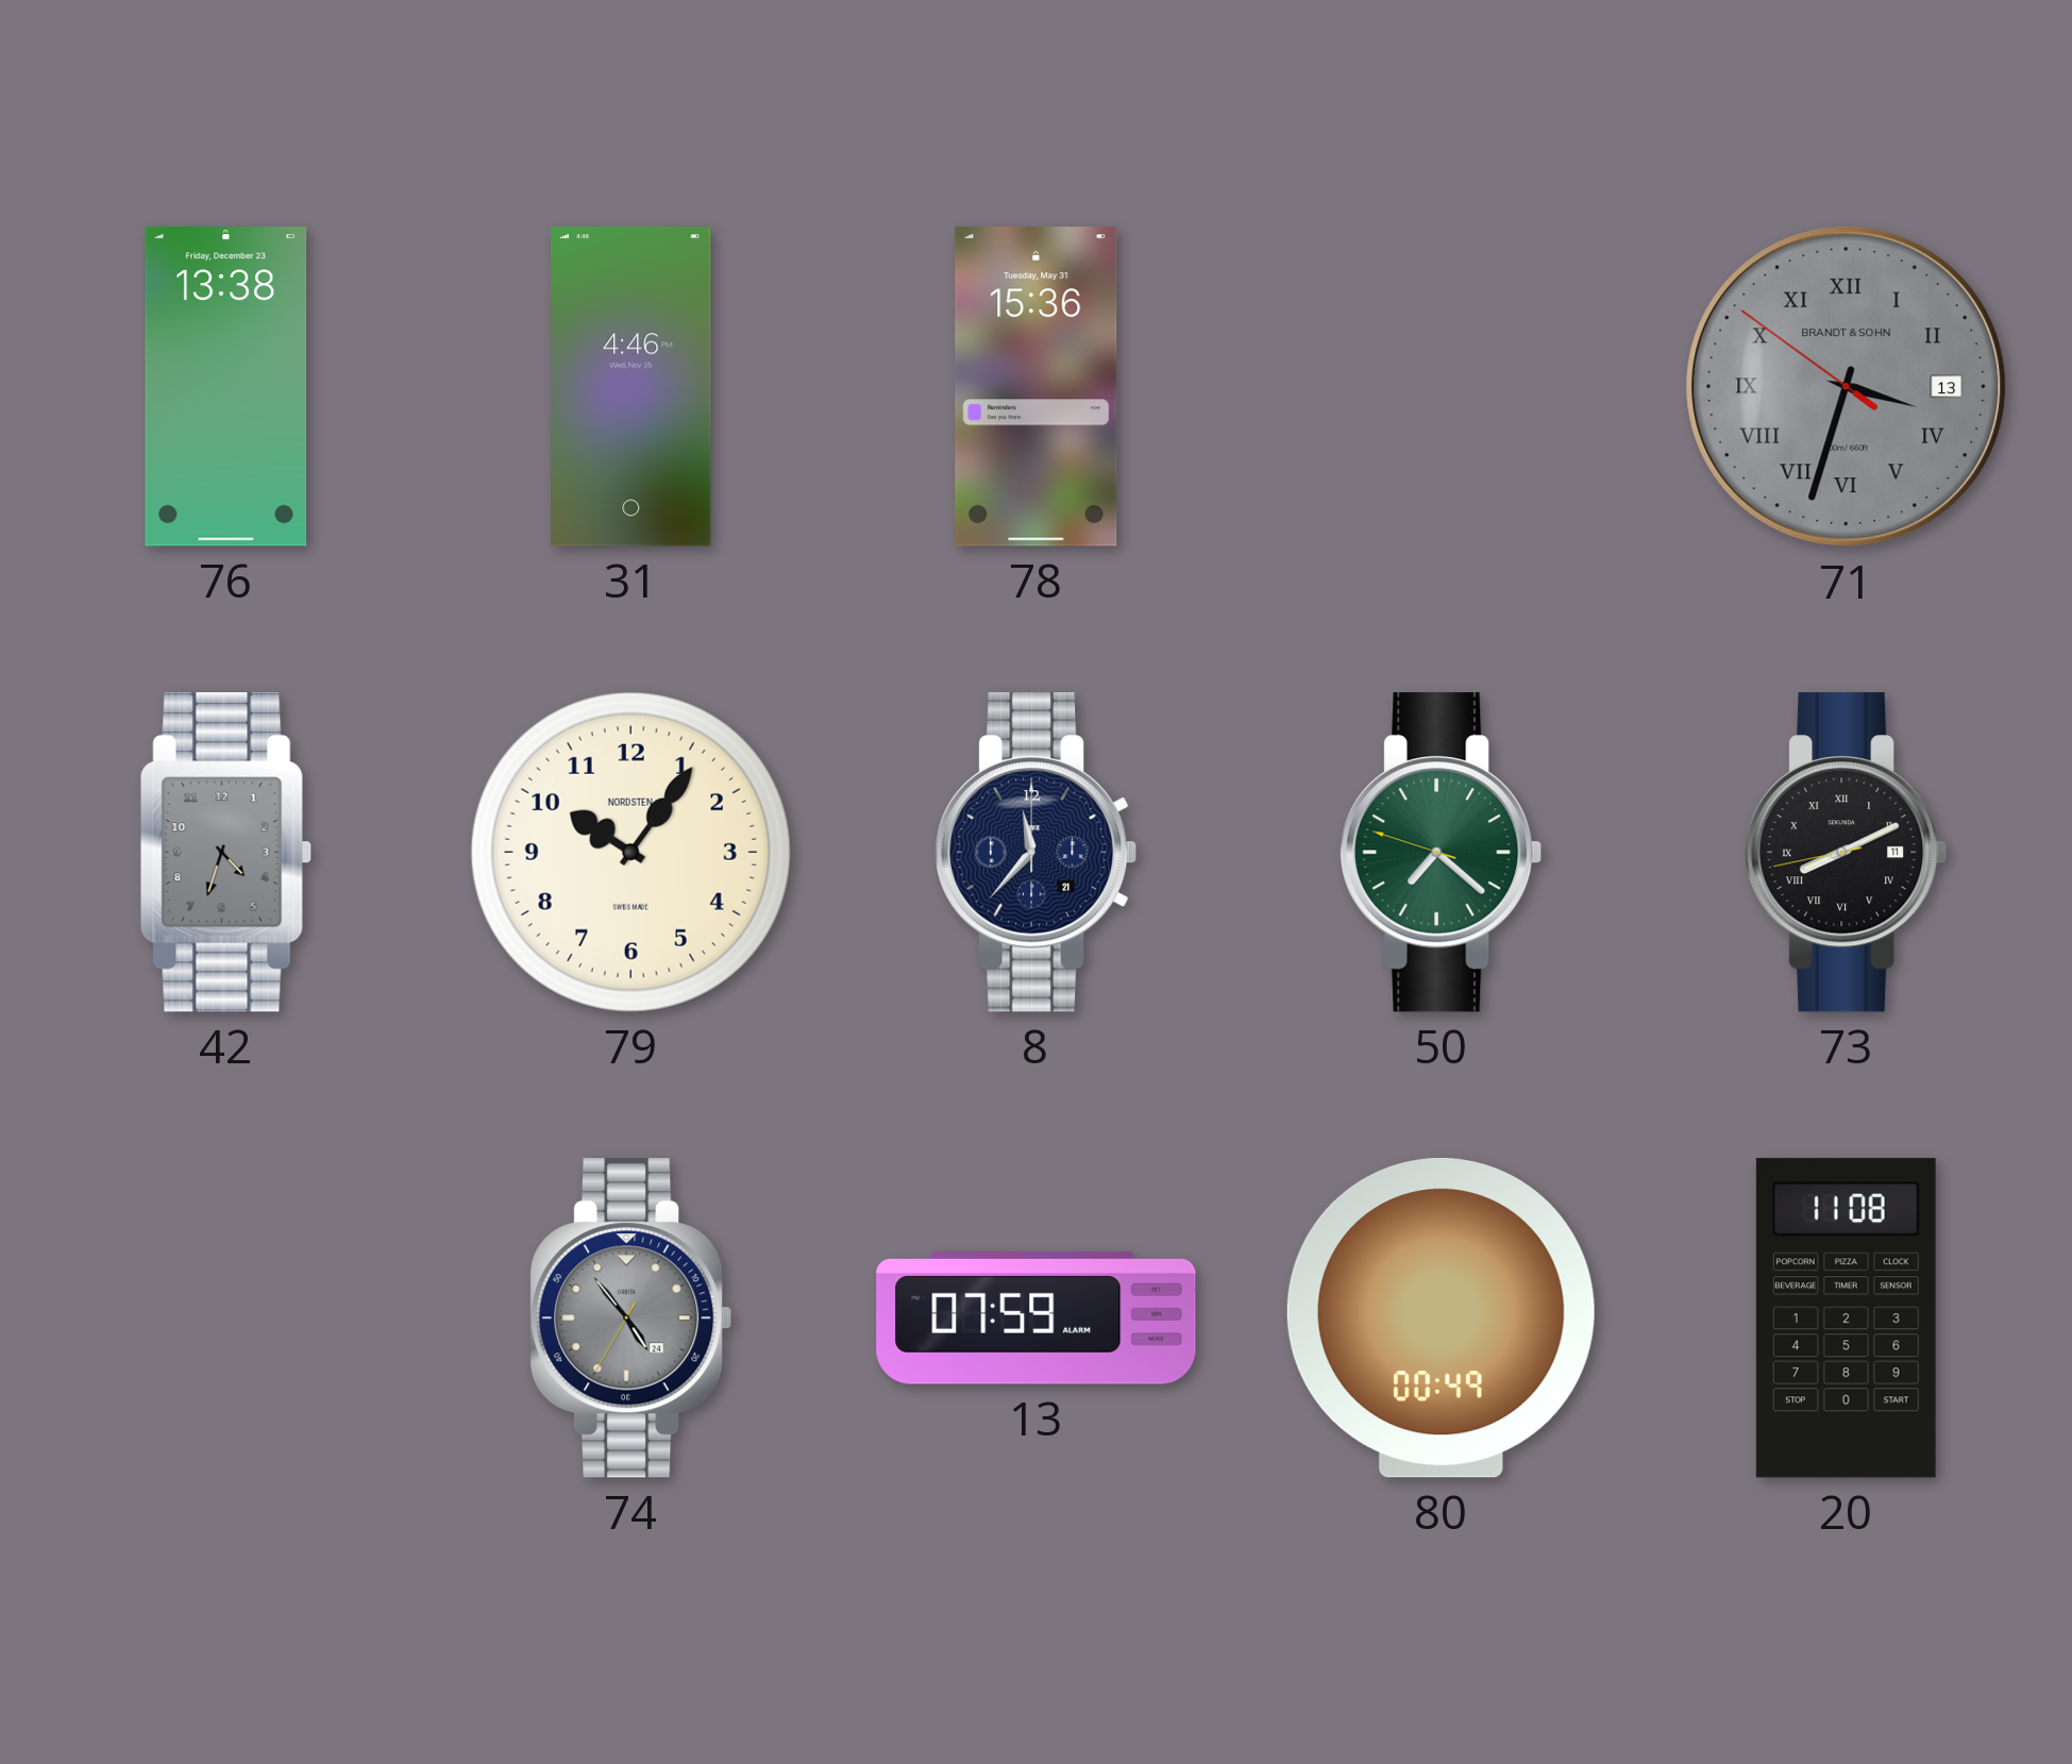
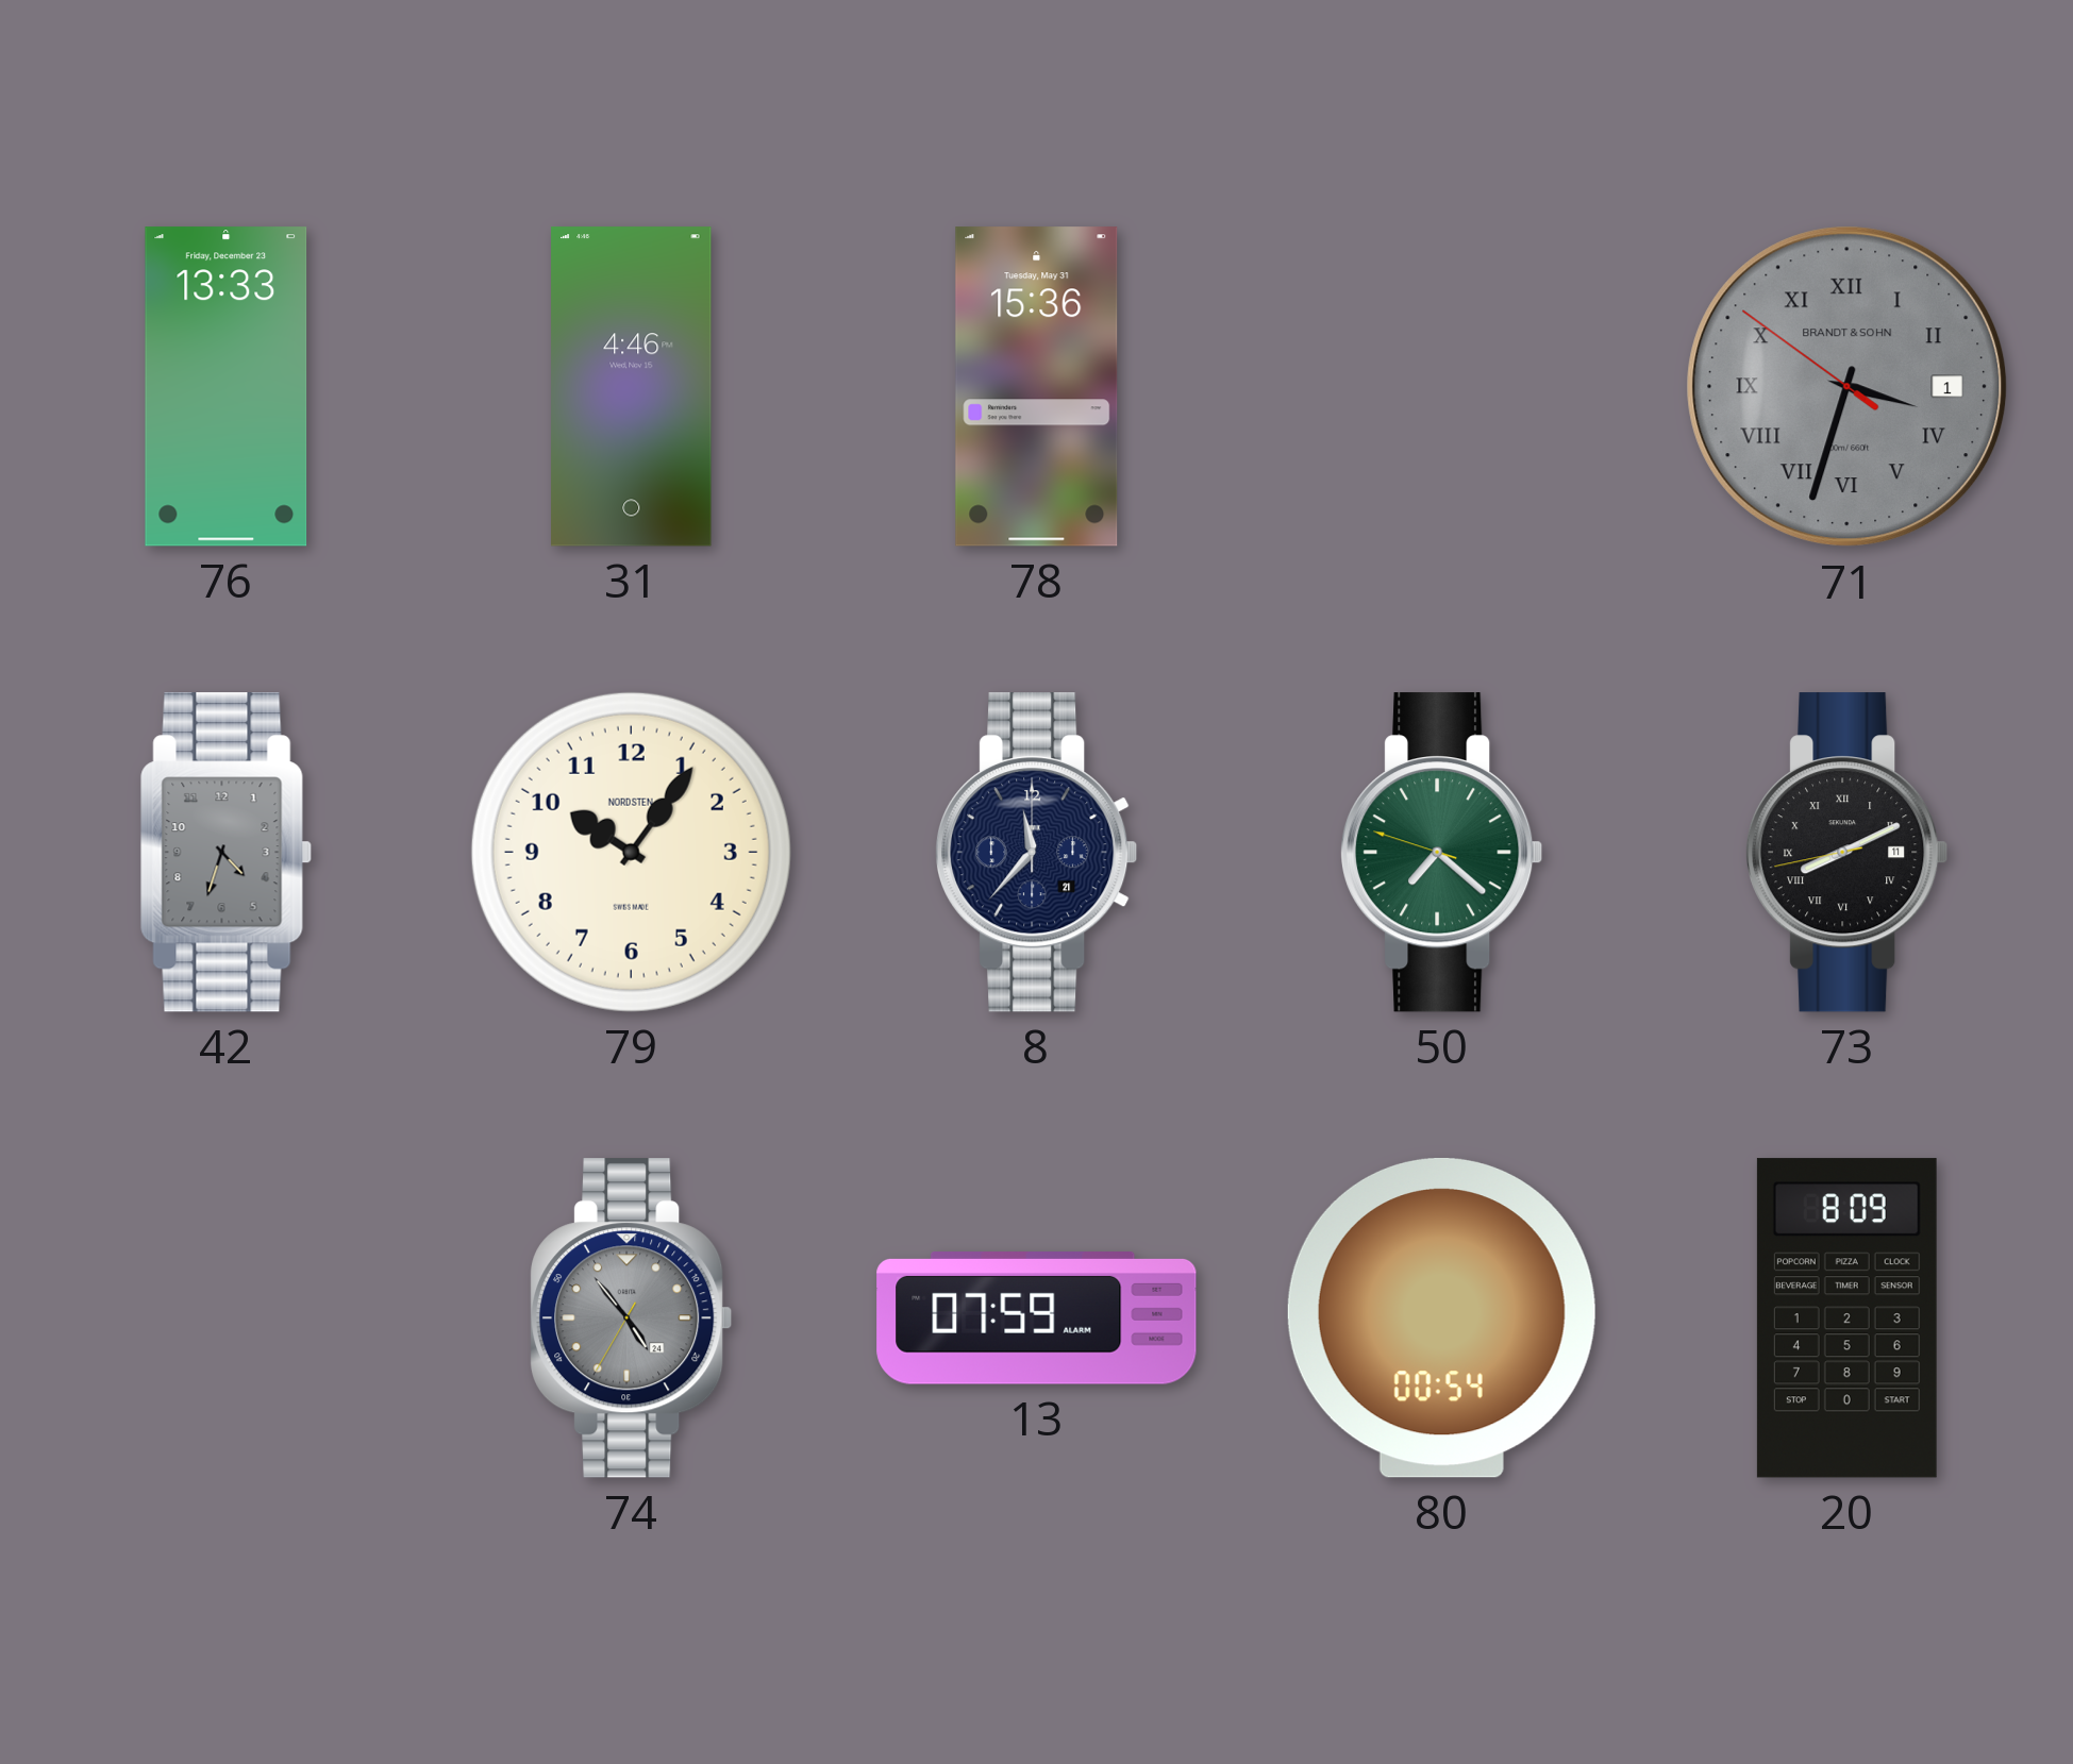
76: 13:38 -> 13:33 (227, 387)
71 date: 13 -> 1 (1848, 387)
80: 00:49 -> 00:54 (1441, 1317)
20: 11:08 -> 8:09 (1846, 1318)
